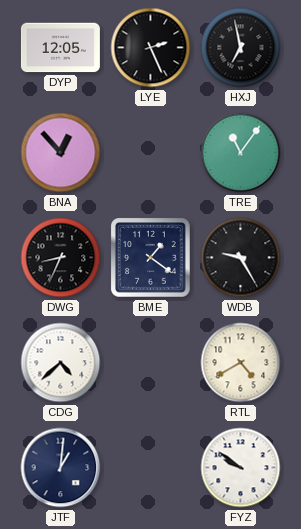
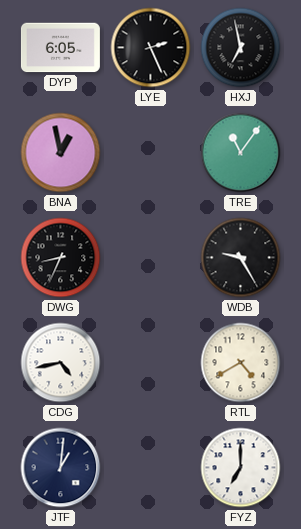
DYP: 12:05 -> 6:05 (60, 48)
BNA: 12:53 -> 12:58 (61, 153)
BME: 1:21 -> none (151, 258)
CDG: 4:38 -> 4:43 (61, 363)
FYZ: 9:51 -> 7:00 (241, 468)
